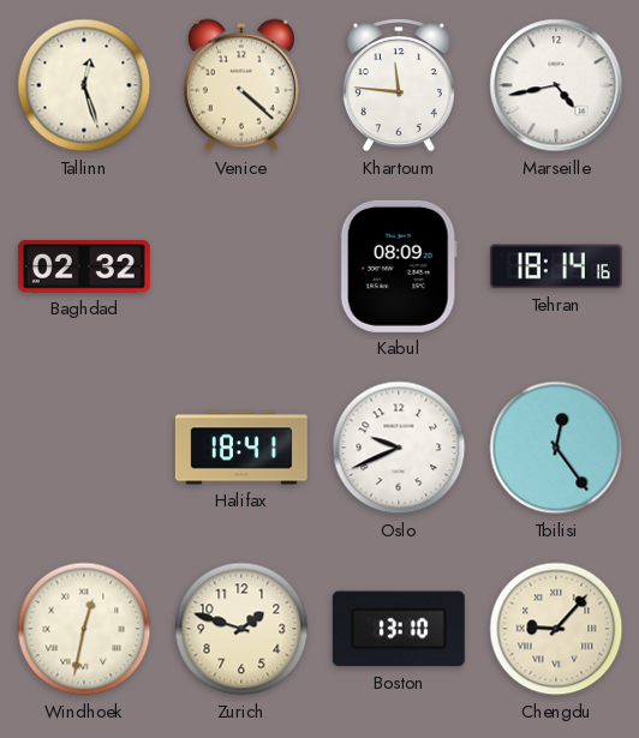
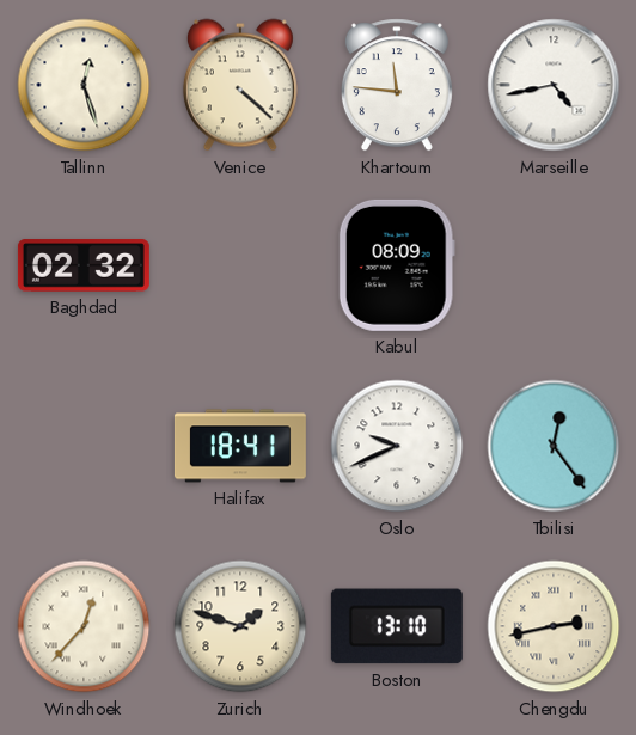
Tehran: 18:14 -> none (556, 266)
Windhoek: 12:32 -> 12:37 (84, 626)
Chengdu: 9:07 -> 2:43 (554, 626)
